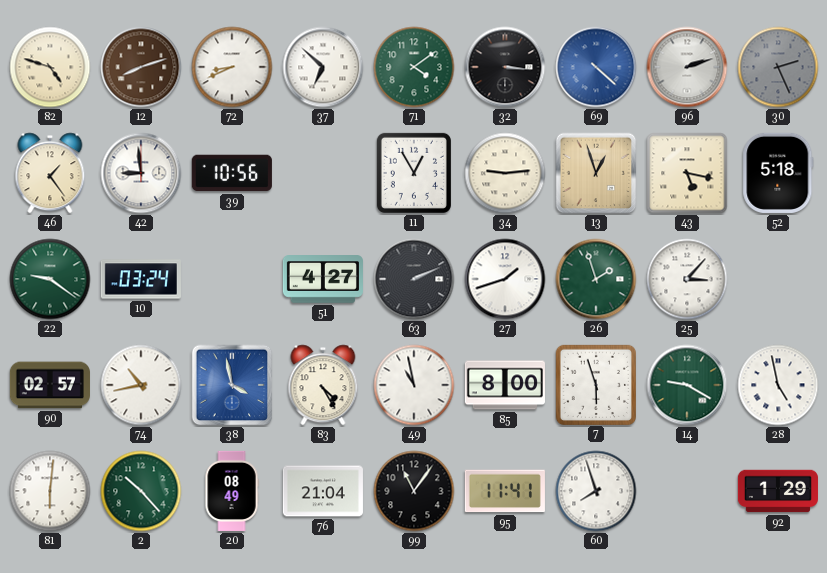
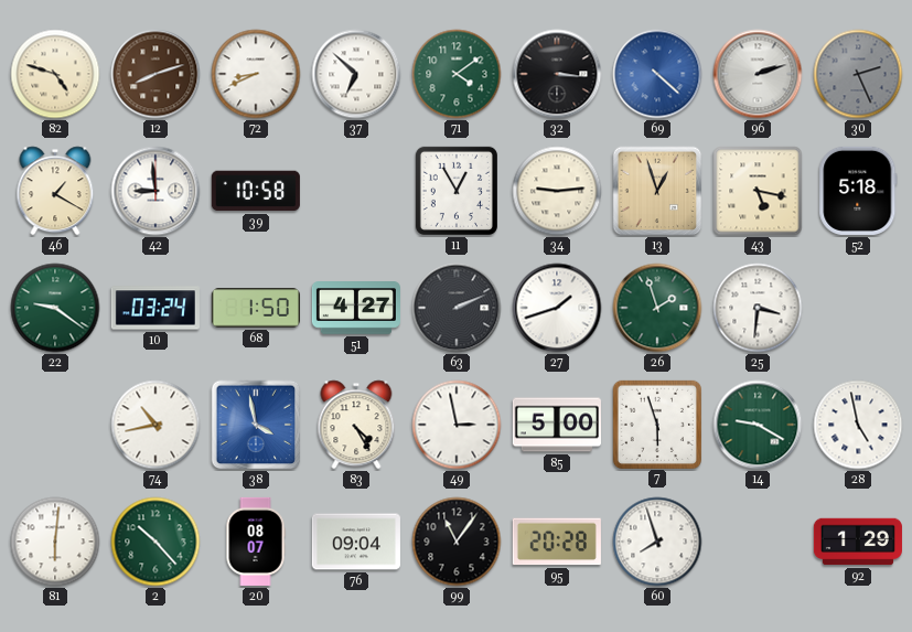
46: 1:24 -> 1:20 (55, 191)
39: 10:56 -> 10:58 (256, 191)
68: none -> 1:50 (256, 308)
25: 3:07 -> 3:31 (758, 308)
90: 02:57 -> none (50, 385)
49: 10:58 -> 2:58 (457, 425)
85: 8:00 -> 5:00 (557, 425)
20: 08:49 -> 08:07 (256, 542)
76: 21:04 -> 09:04 (356, 542)
95: 11:41 -> 20:28 (557, 542)
